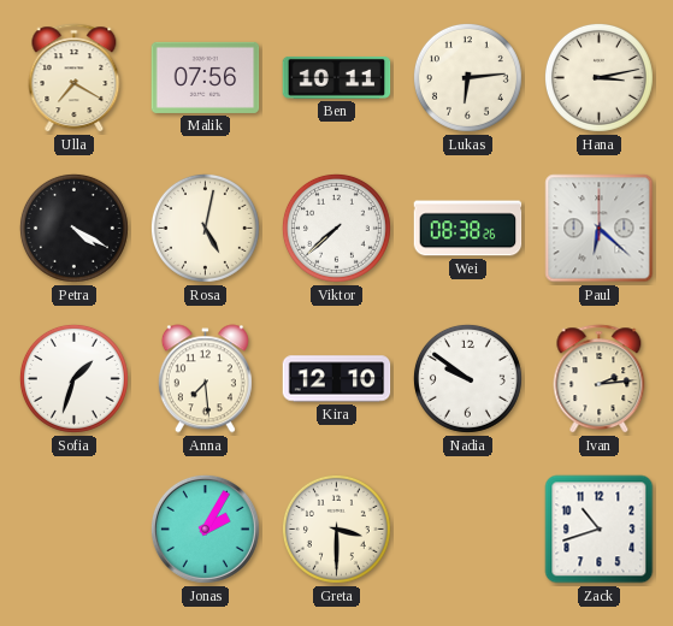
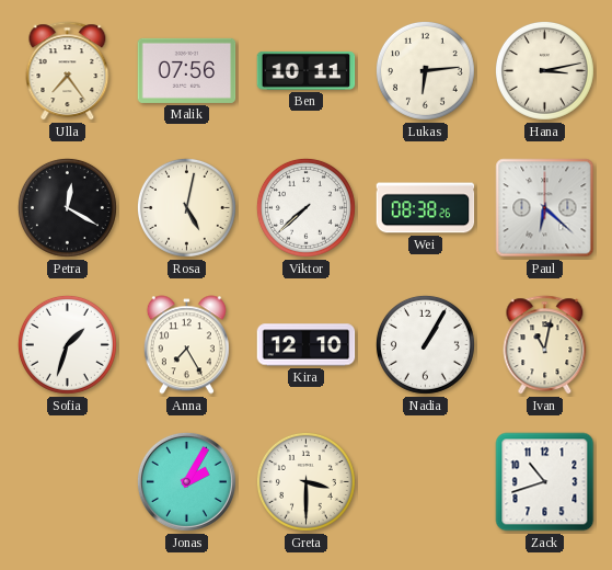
Ulla: 7:20 -> 7:24 (68, 71)
Petra: 4:20 -> 12:20 (67, 207)
Anna: 7:29 -> 7:25 (186, 345)
Nadia: 9:51 -> 1:05 (425, 344)
Ivan: 2:14 -> 11:02 (545, 345)
